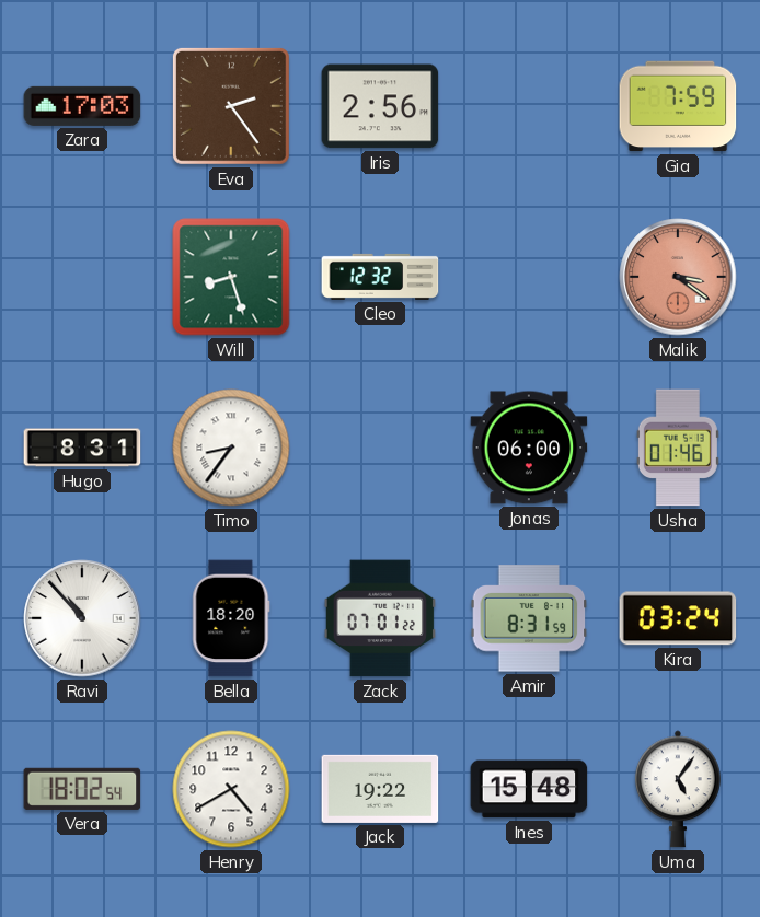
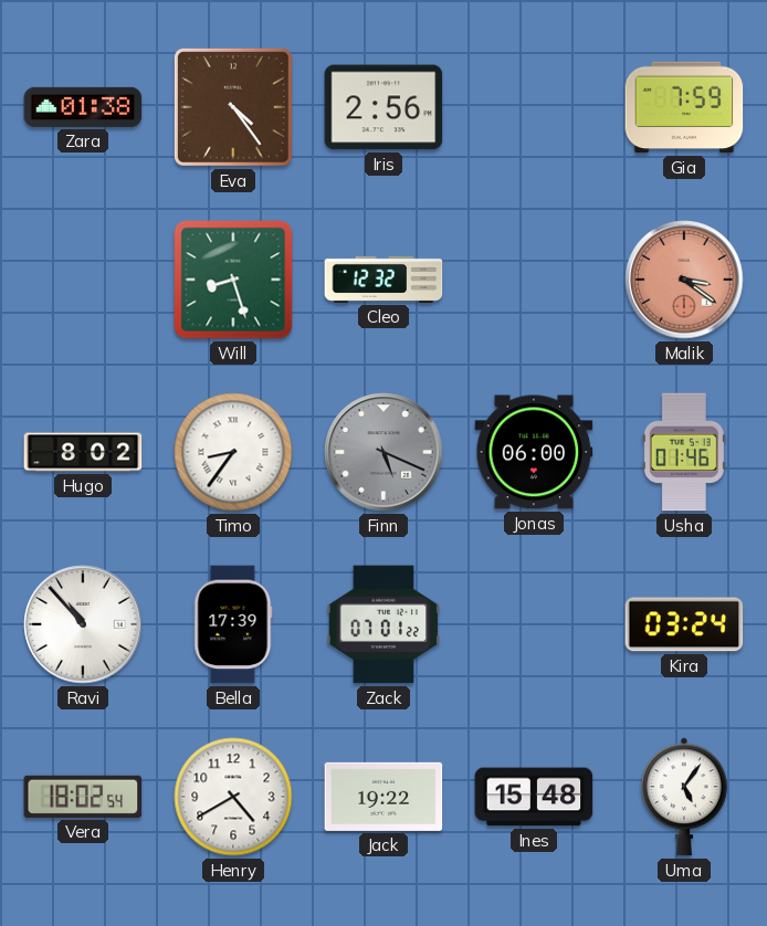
Zara: 17:03 -> 01:38 (83, 107)
Eva: 2:24 -> 4:24 (233, 107)
Hugo: 8:31 -> 8:02 (83, 452)
Finn: none -> 5:19 (383, 452)
Bella: 18:20 -> 17:39 (233, 624)
Amir: 8:31 -> none (529, 618)
